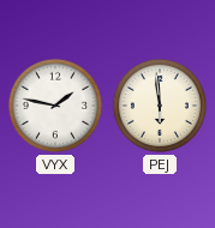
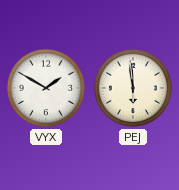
VYX: 1:47 -> 1:50 (46, 88)
